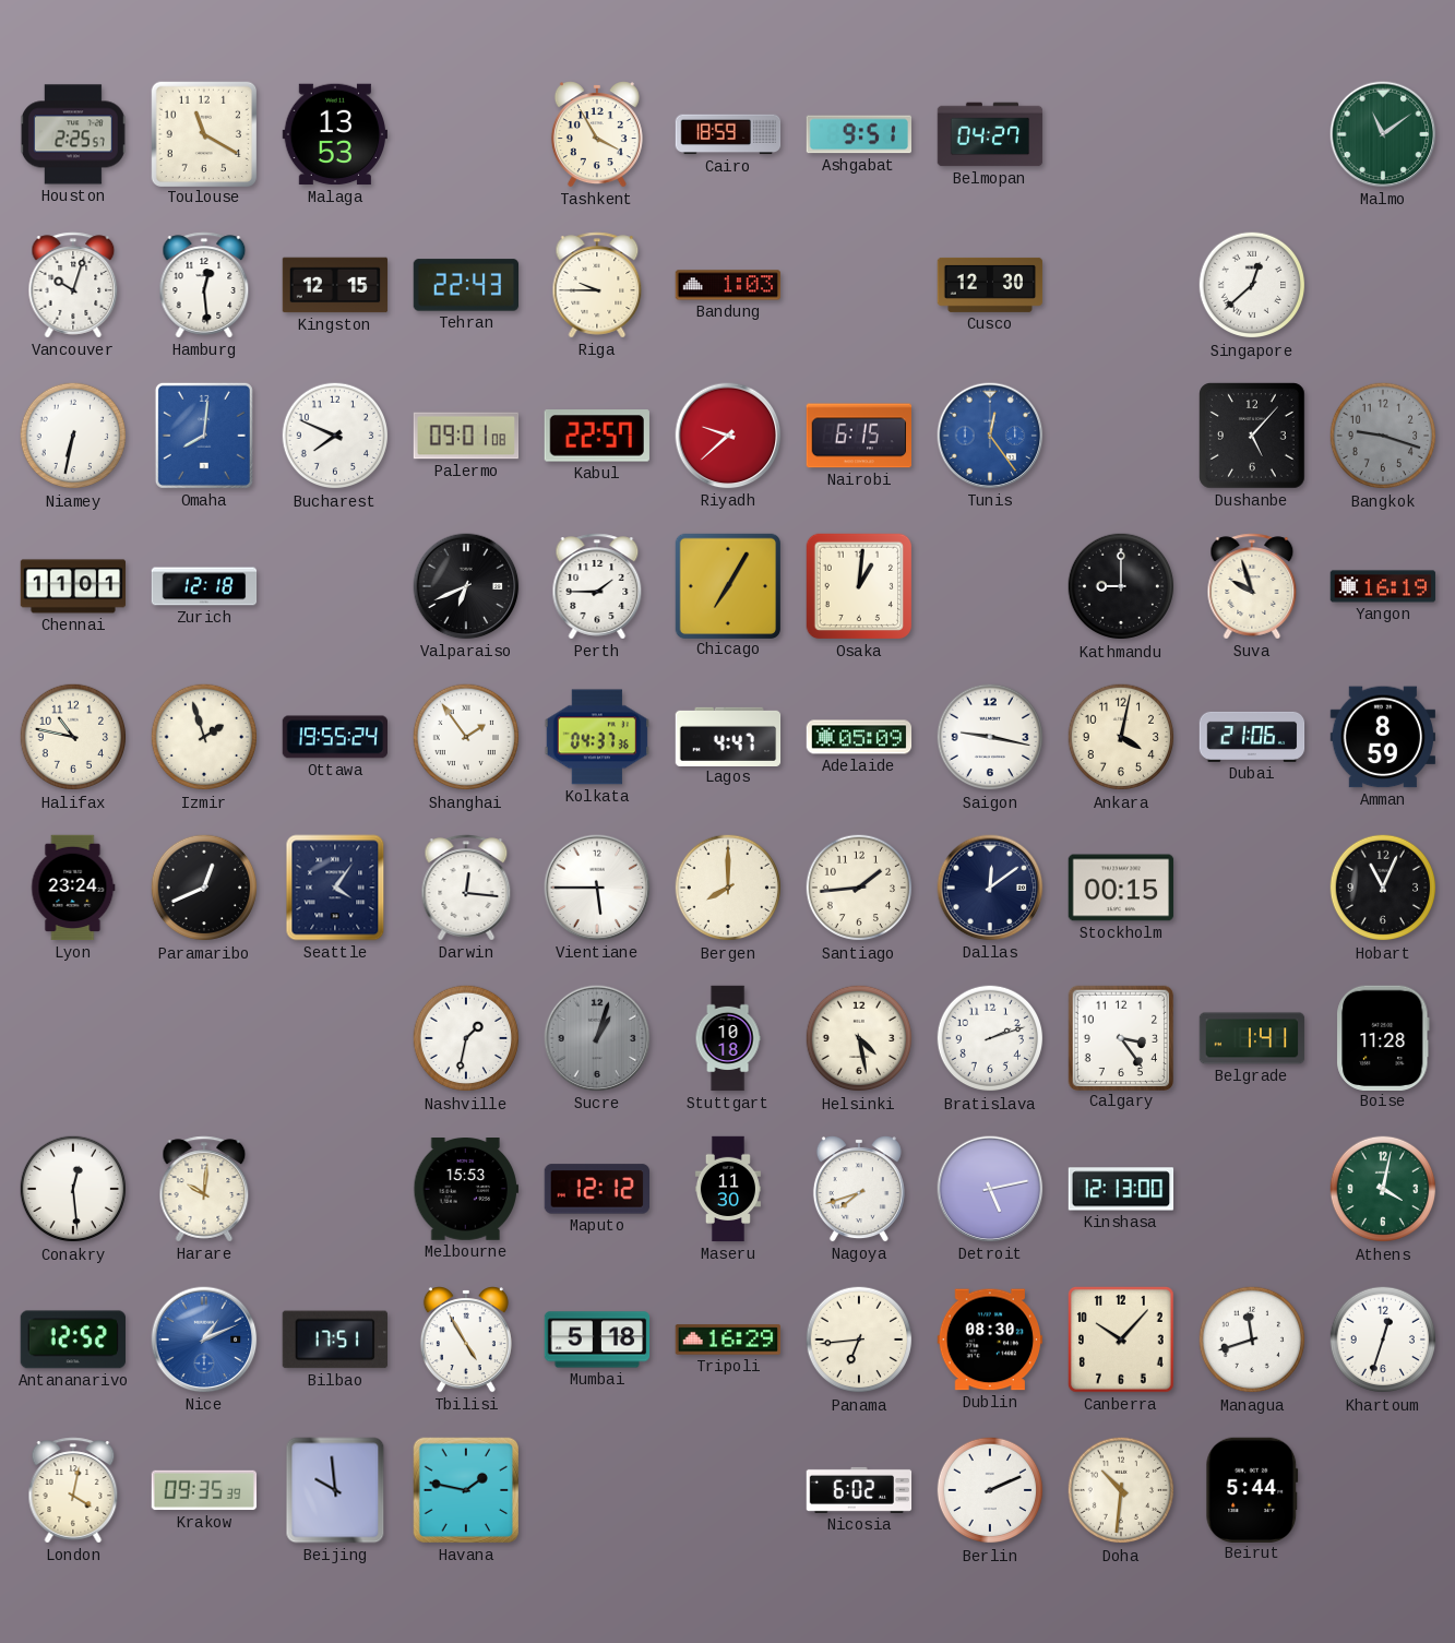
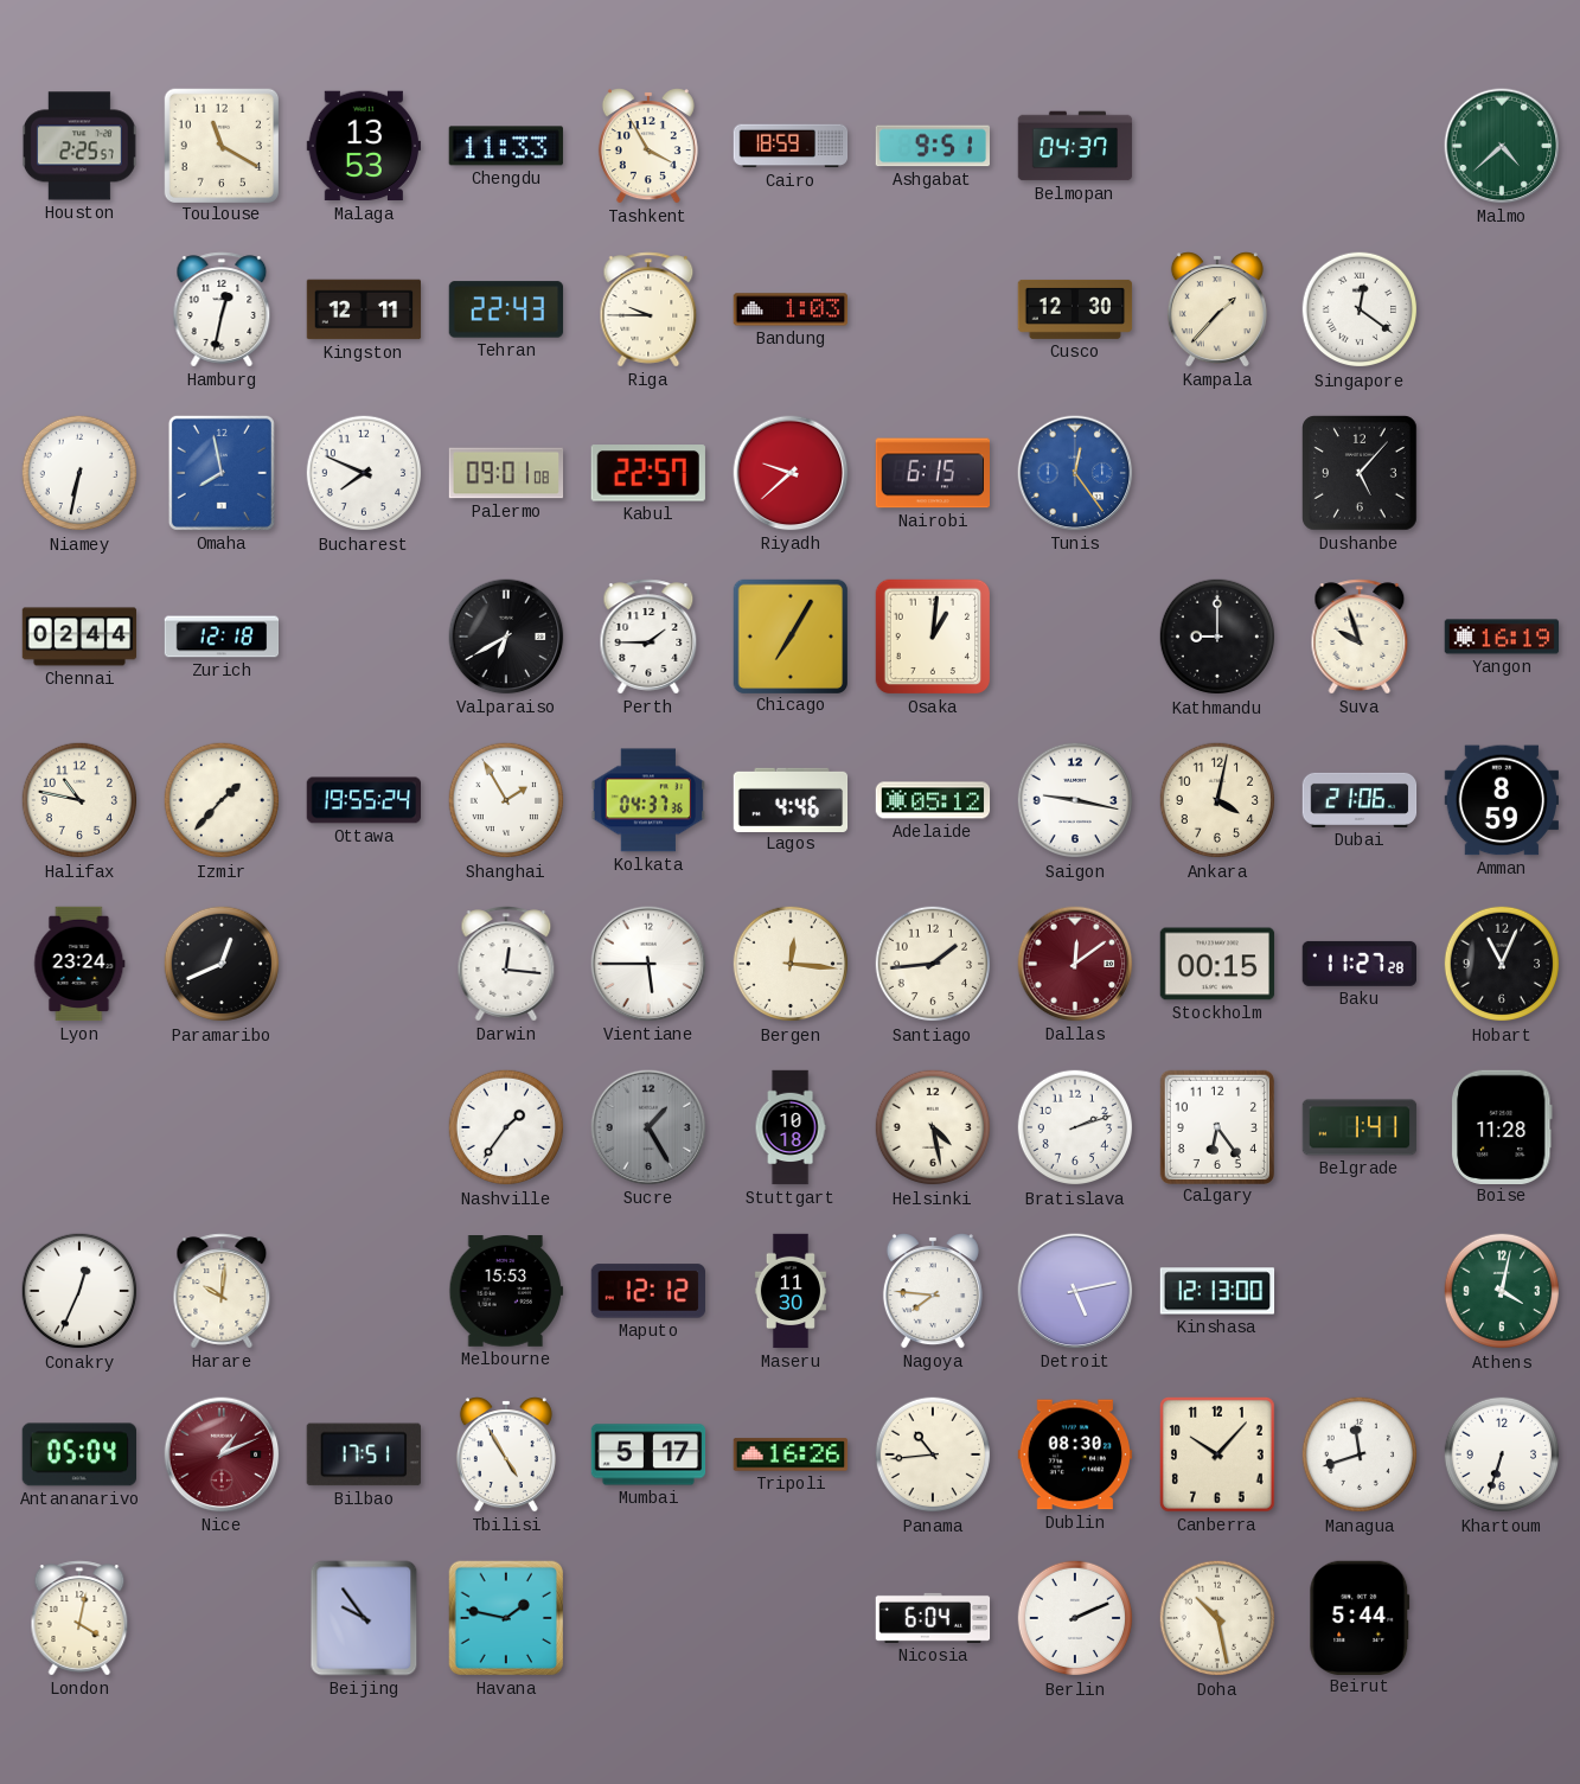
Chengdu: none -> 11:33 (505, 146)
Belmopan: 04:27 -> 04:37 (1075, 146)
Malmo: 11:09 -> 4:38 (1502, 146)
Vancouver: 10:03 -> none (73, 285)
Hamburg: 12:29 -> 12:32 (222, 309)
Kingston: 12:15 -> 12:11 (364, 309)
Kampala: none -> 1:37 (1217, 309)
Singapore: 12:38 -> 12:21 (1360, 309)
Omaha: 8:01 -> 7:58 (222, 473)
Bangkok: 9:18 -> none (1383, 436)
Chennai: 11:01 -> 02:44 (79, 637)
Valparaiso: 6:41 -> 6:40 (506, 637)
Izmir: 1:57 -> 1:37 (222, 800)
Shanghai: 1:54 -> 1:55 (506, 800)
Lagos: 4:47 -> 4:46 (791, 799)
Adelaide: 05:09 -> 05:12 (933, 800)
Seattle: 4:06 -> none (335, 888)
Bergen: 8:00 -> 12:16 (791, 964)
Dallas dial: navy -> burgundy (1075, 964)
Baku: none -> 11:27 (1358, 964)
Nashville: 1:32 -> 1:36 (506, 1127)
Sucre: 1:03 -> 1:25 (648, 1127)
Calgary: 3:24 -> 6:24 (1216, 1126)
Conakry: 12:29 -> 12:34 (79, 1291)
Nagoya: 7:42 -> 7:46 (933, 1291)
Antananarivo: 12:52 -> 05:04 (78, 1454)
Nice dial: blue -> burgundy (222, 1454)
Mumbai: 5:18 -> 5:17 (648, 1454)
Tripoli: 16:29 -> 16:26 (791, 1454)
Panama: 6:44 -> 10:44 (933, 1454)
Khartoum: 12:33 -> 6:33 (1502, 1454)
Krakow: 09:35 -> none (204, 1490)
Beijing: 9:59 -> 9:54 (364, 1618)
Nicosia: 6:02 -> 6:04 (933, 1618)
Doha: 10:31 -> 10:28 (1217, 1618)
